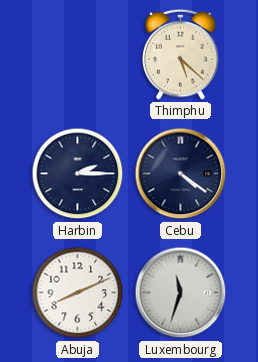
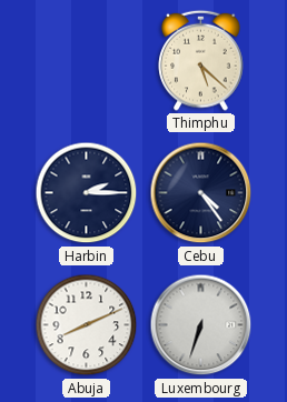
Cebu: 4:21 -> 4:24 (201, 193)
Luxembourg: 11:33 -> 6:33 (201, 325)
